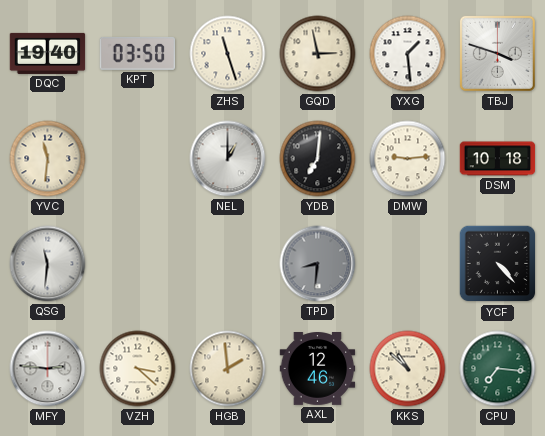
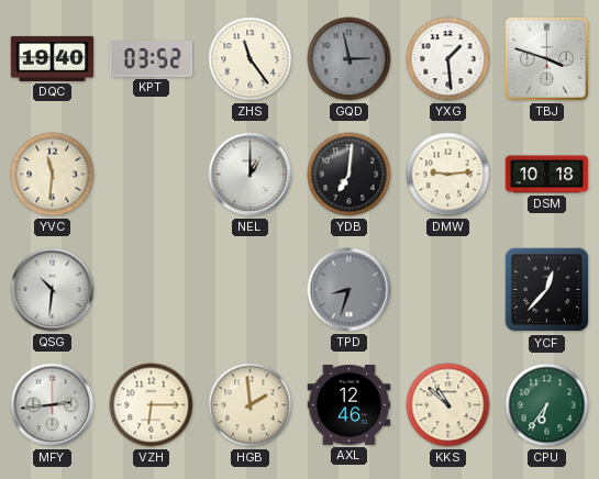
KPT: 03:50 -> 03:52 (152, 59)
ZHS: 11:27 -> 11:24 (251, 59)
GQD dial: cream -> grey (350, 59)
QSG: 11:31 -> 10:31 (53, 290)
TPD: 8:31 -> 8:33 (350, 290)
YCF: 4:23 -> 12:37 (547, 290)
MFY: 2:46 -> 2:44 (53, 405)
VZH: 3:22 -> 6:15 (152, 405)
CPU: 7:16 -> 6:36 (547, 405)
